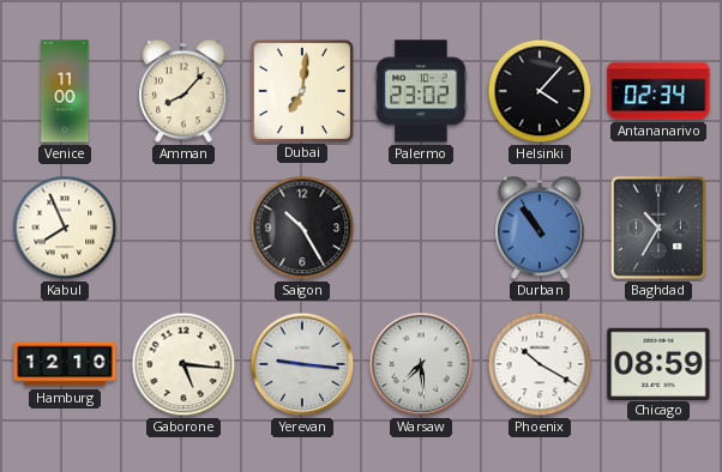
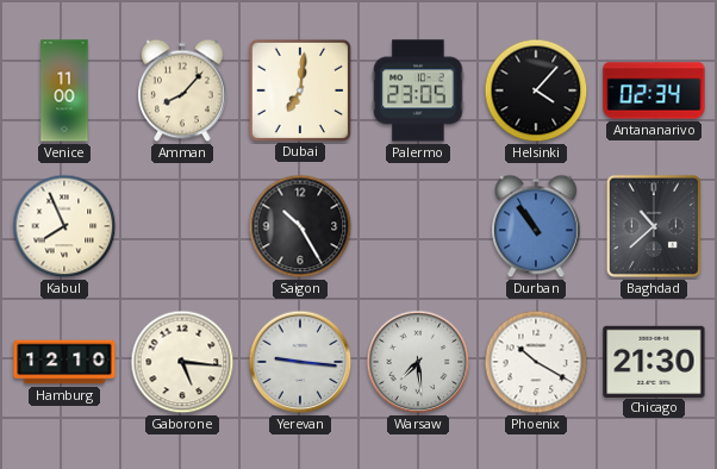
Palermo: 23:02 -> 23:05 (418, 90)
Baghdad: 10:35 -> 10:38 (654, 226)
Chicago: 08:59 -> 21:30 (654, 361)
